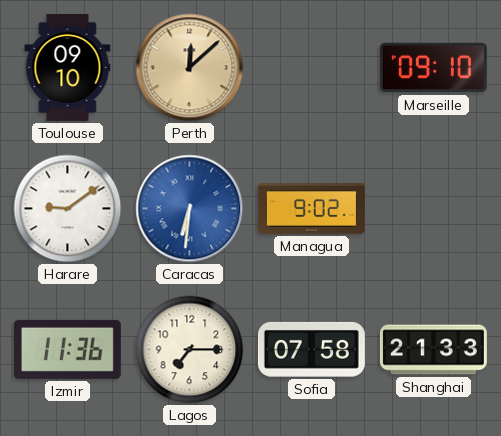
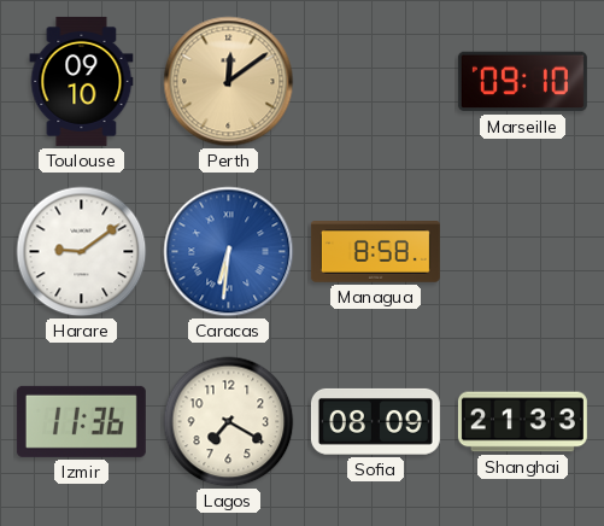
Perth: 12:08 -> 12:09 (229, 82)
Managua: 9:02 -> 8:58 (375, 252)
Lagos: 7:15 -> 7:20 (229, 422)
Sofia: 07:58 -> 08:09 (375, 421)
